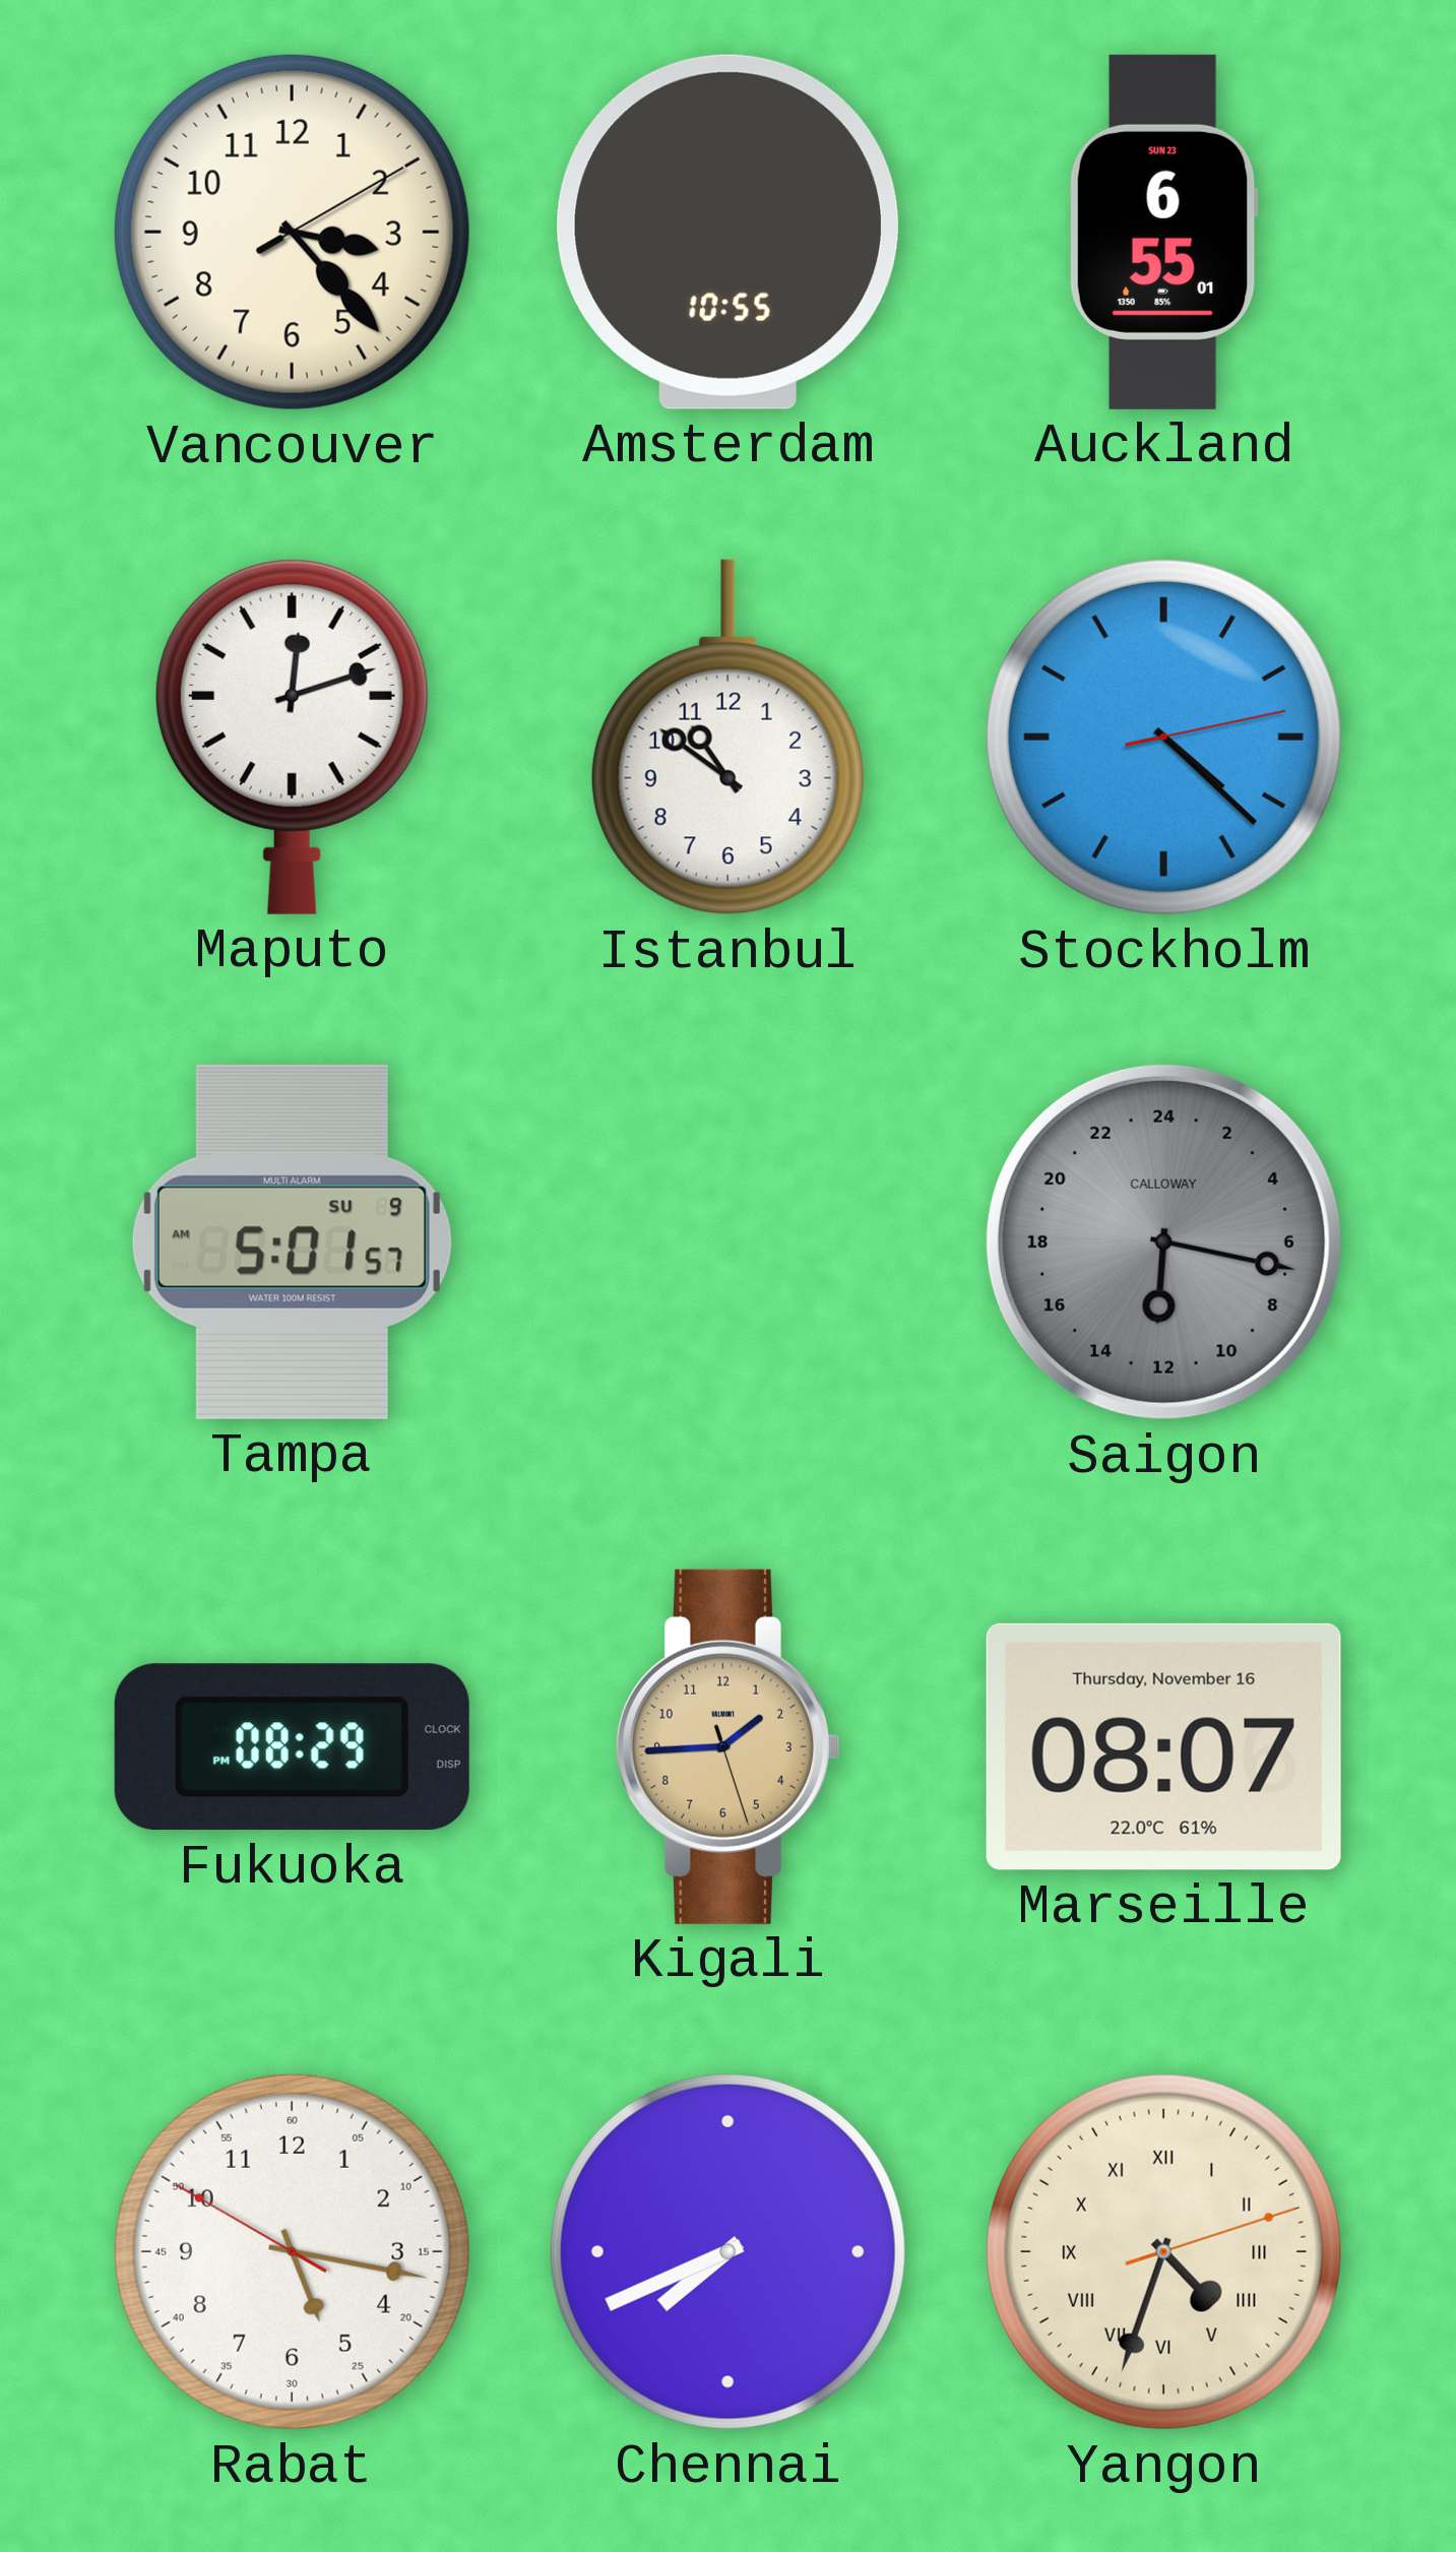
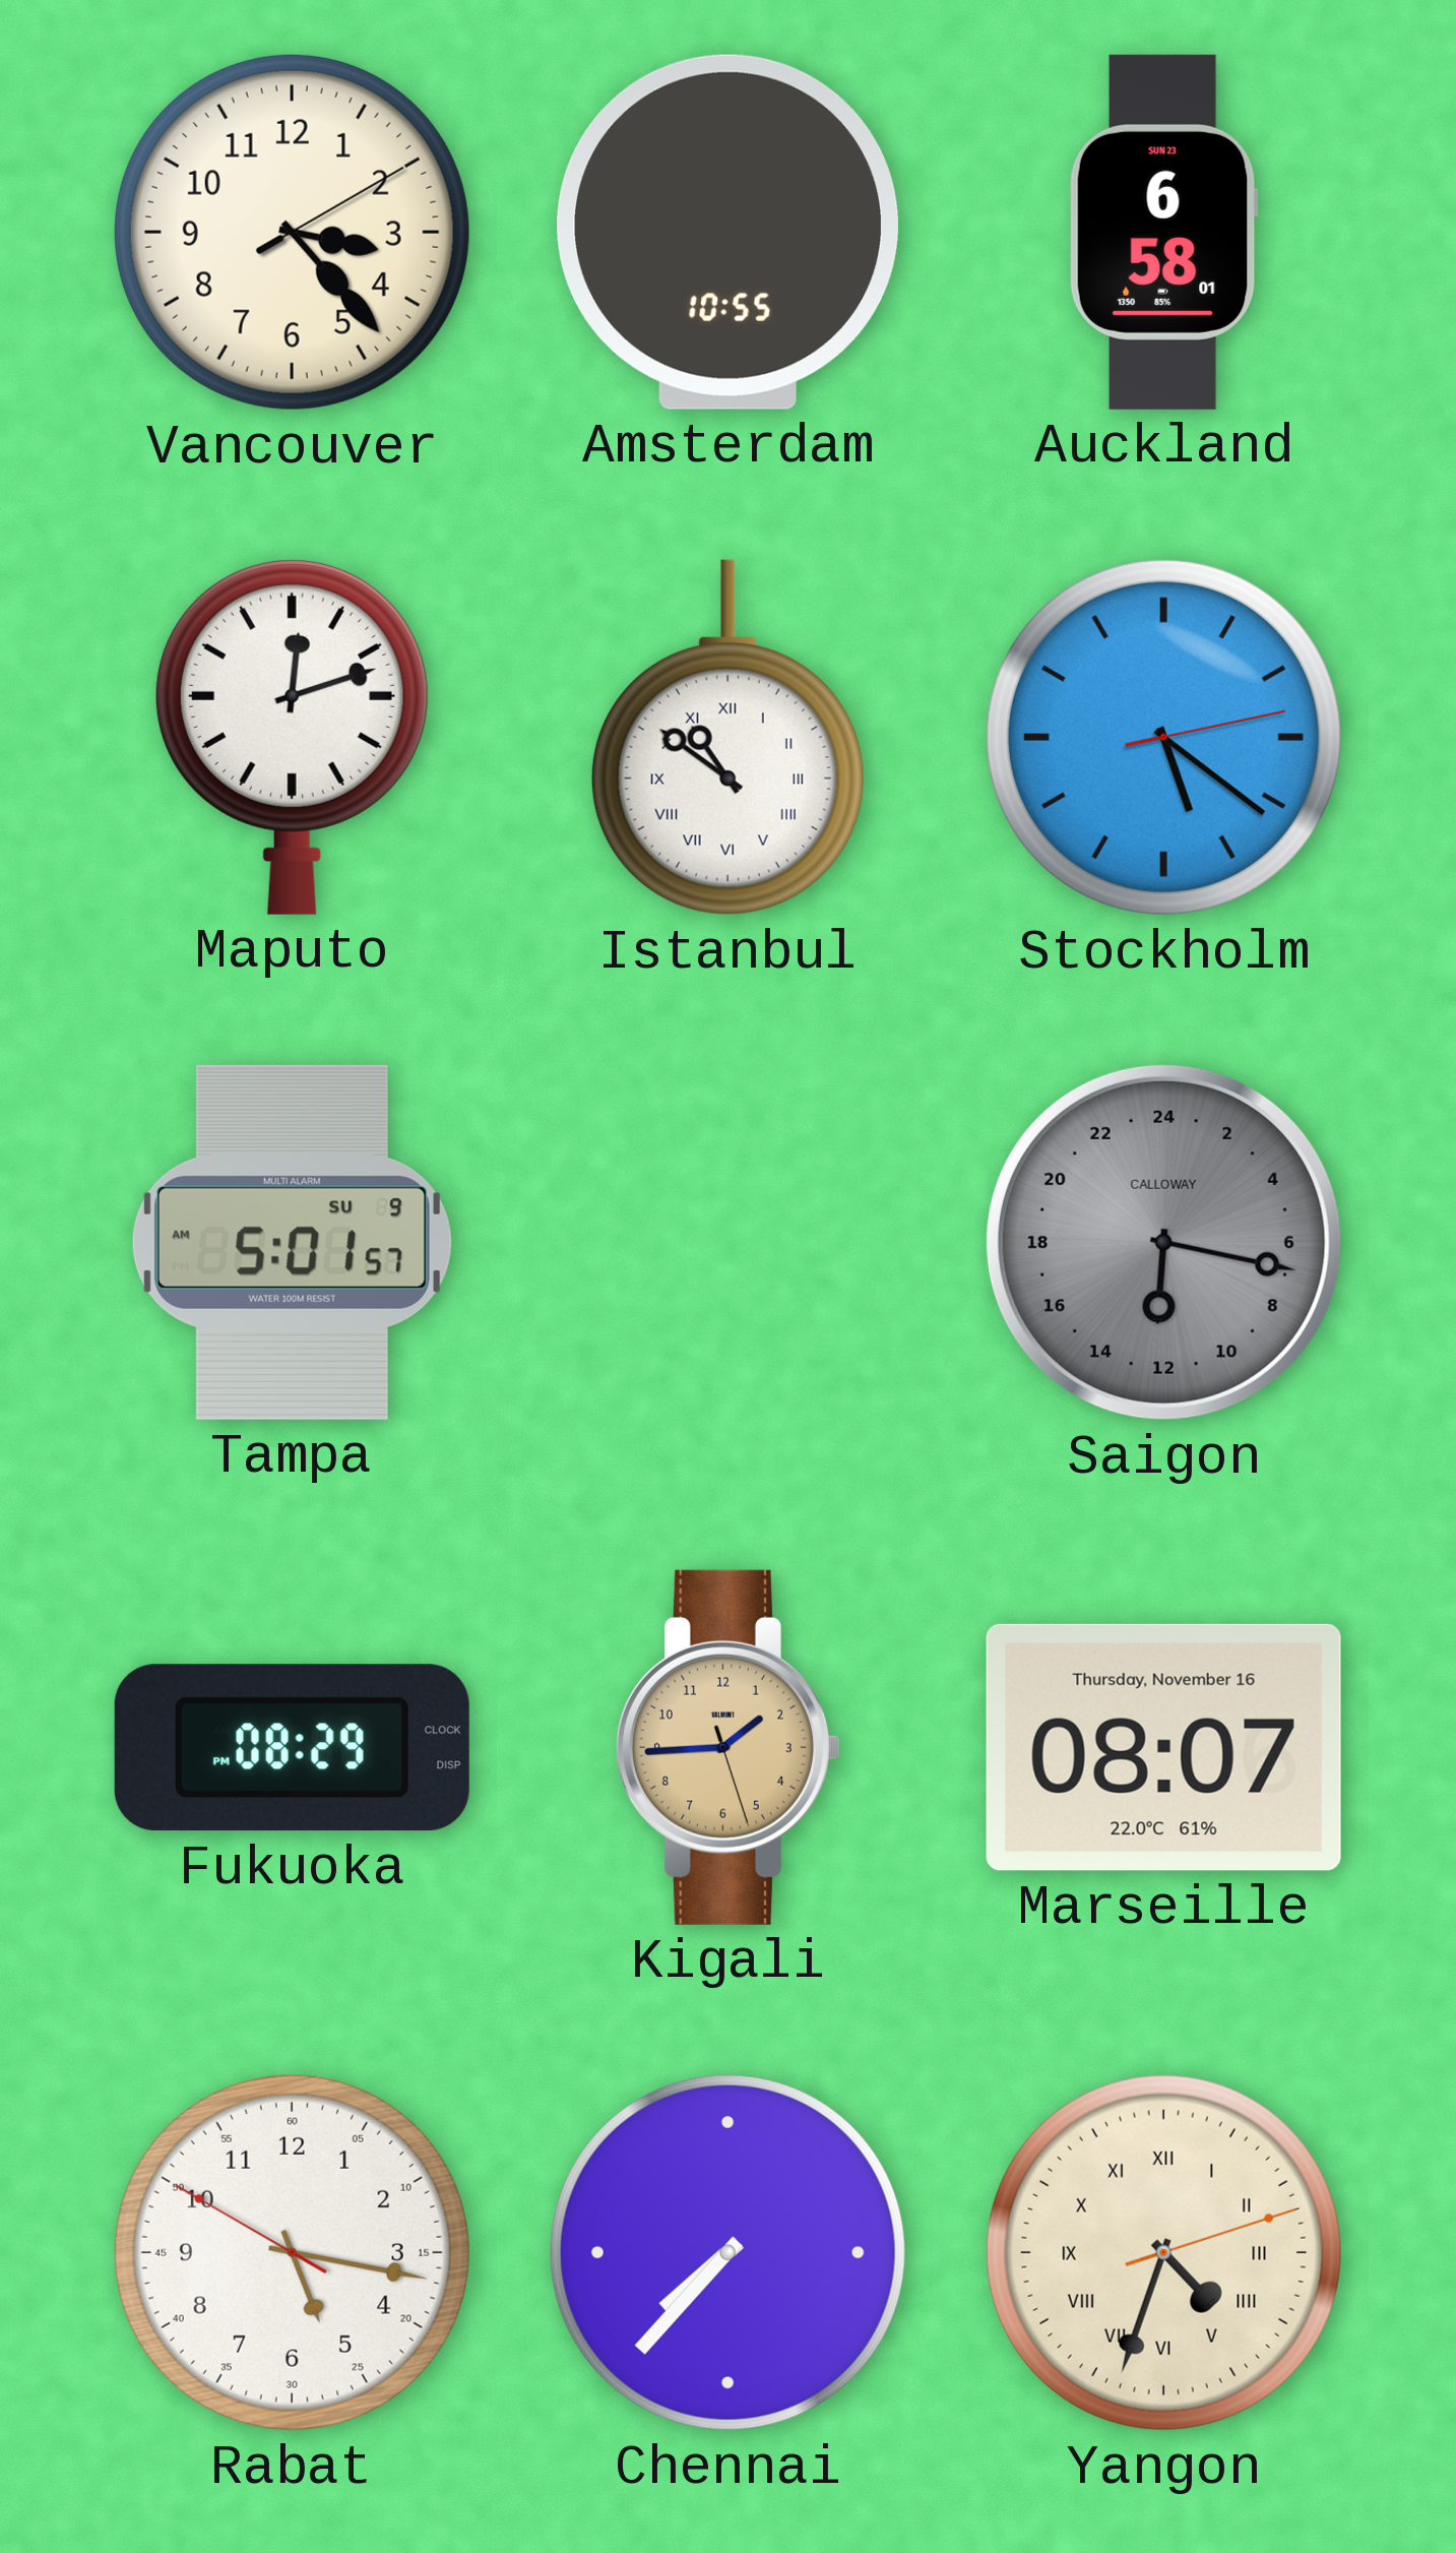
Auckland: 6:55 -> 6:58 (1163, 232)
Istanbul numerals: Arabic -> Roman (727, 738)
Stockholm: 4:22 -> 5:21 (1163, 737)
Chennai: 7:41 -> 7:37 (727, 2252)
